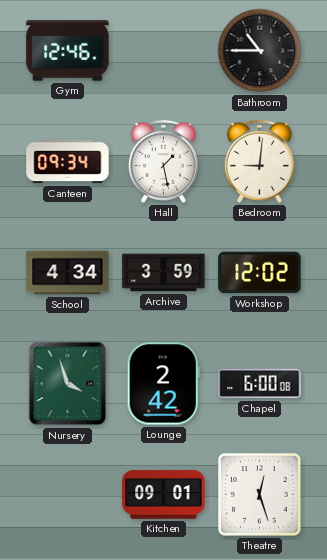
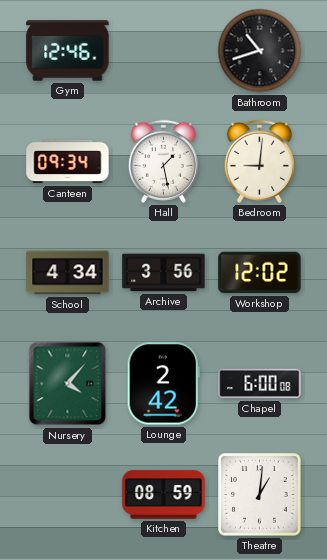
Bathroom: 10:45 -> 10:42 (260, 51)
Archive: 3:59 -> 3:56 (164, 273)
Nursery: 3:57 -> 4:07 (68, 384)
Kitchen: 09:01 -> 08:59 (164, 495)
Theatre: 12:27 -> 1:01 (260, 495)
